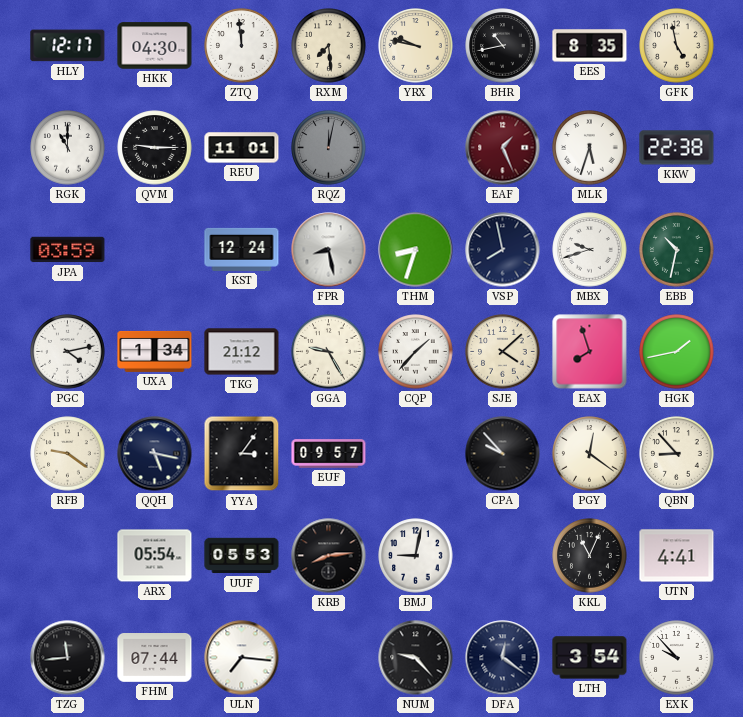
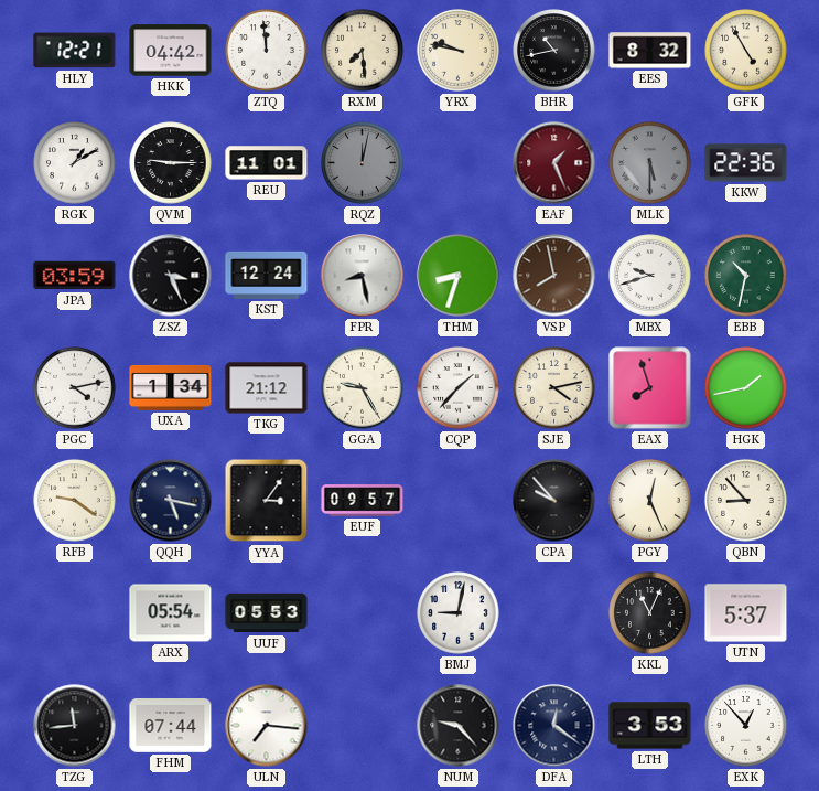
HLY: 12:17 -> 12:21 (75, 51)
HKK: 04:30 -> 04:42 (171, 51)
EES: 8:35 -> 8:32 (650, 51)
GFK: 4:58 -> 4:55 (746, 51)
RGK: 11:00 -> 1:10 (75, 163)
MLK: 5:33 -> 5:30 (650, 163)
MLK dial: white -> grey (650, 163)
KKW: 22:38 -> 22:36 (746, 163)
ZSZ: none -> 3:26 (171, 276)
VSP dial: navy -> brown (554, 276)
SJE: 4:08 -> 4:13 (554, 388)
PGY: 12:21 -> 12:26 (650, 501)
KRB: 8:14 -> none (329, 556)
UTN: 4:41 -> 5:37 (746, 613)
LTH: 3:54 -> 3:53 (650, 726)
EXK: 9:53 -> 12:53 (746, 726)
